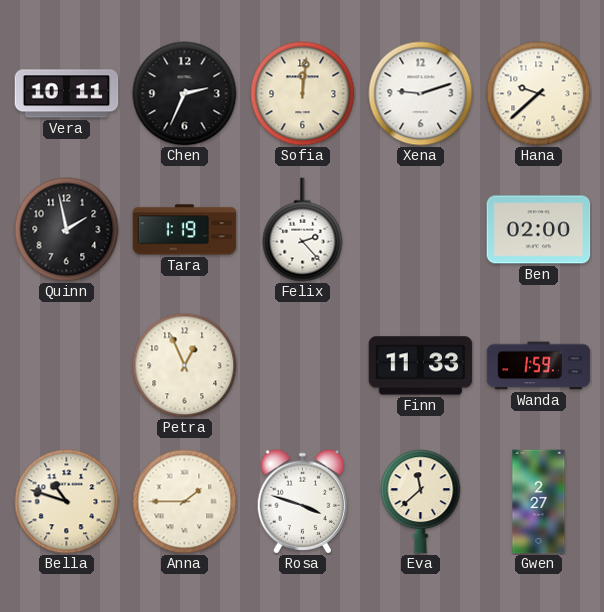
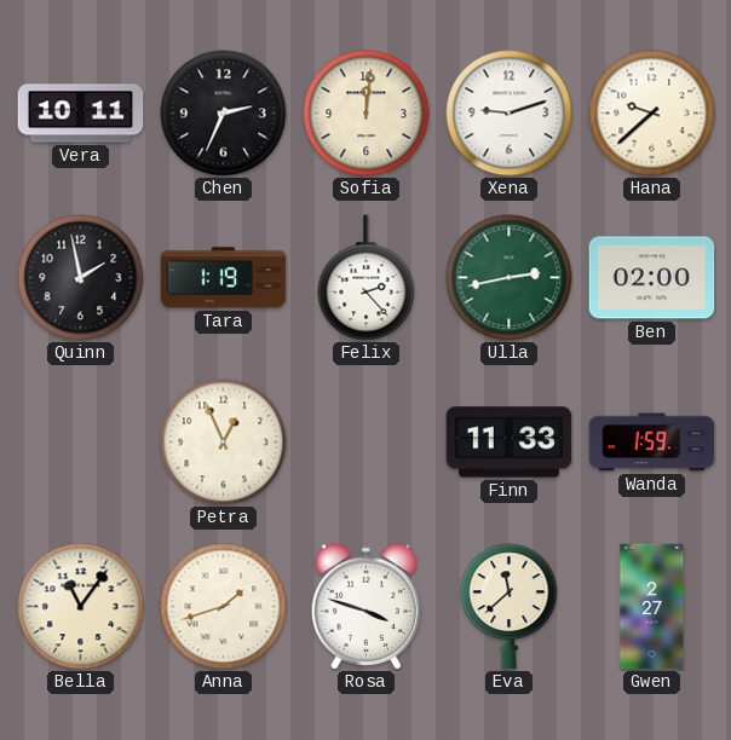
Ulla: none -> 2:43 (510, 278)
Bella: 10:48 -> 11:06 (81, 607)
Anna: 1:45 -> 1:42 (224, 607)
